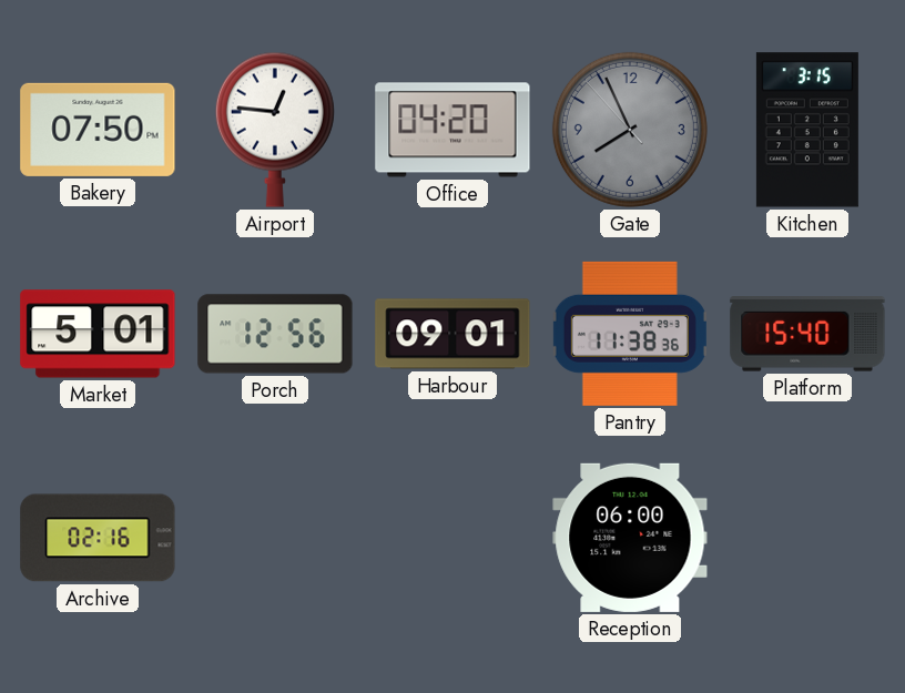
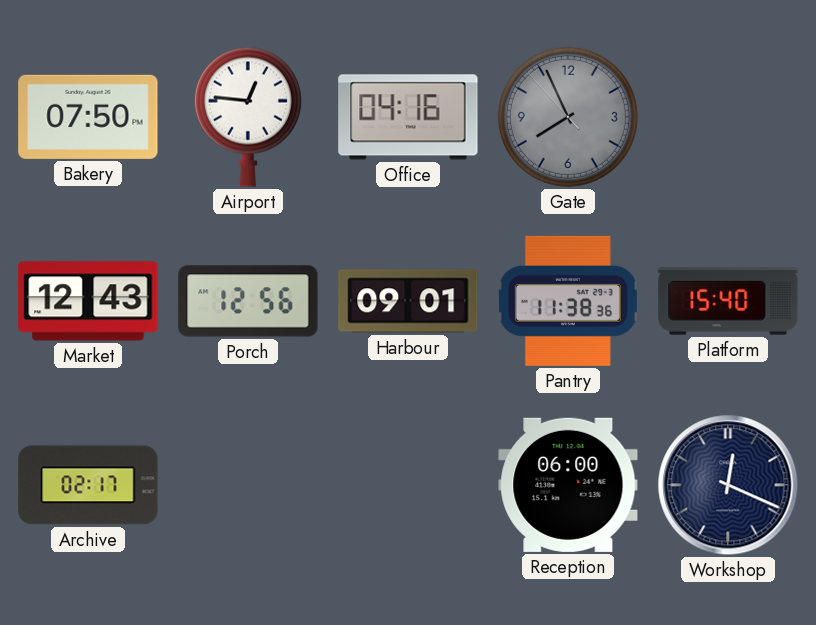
Office: 04:20 -> 04:16 (408, 117)
Kitchen: 3:15 -> none (807, 130)
Market: 5:01 -> 12:43 (88, 301)
Archive: 02:16 -> 02:17 (88, 485)
Workshop: none -> 12:19 (728, 485)
